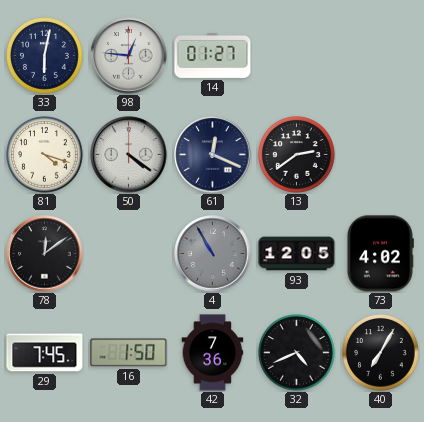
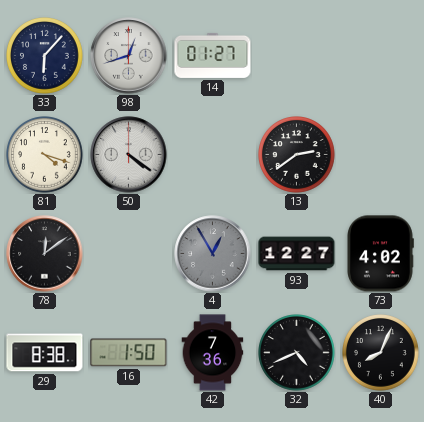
33: 6:02 -> 6:07 (45, 56)
98: 12:46 -> 12:42 (129, 56)
61: 12:19 -> none (213, 155)
4: 10:55 -> 12:55 (213, 254)
93: 12:05 -> 12:27 (297, 254)
29: 7:45 -> 8:38 (45, 353)
40: 7:05 -> 8:04 (381, 353)
